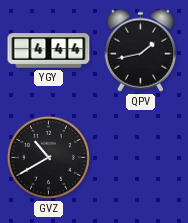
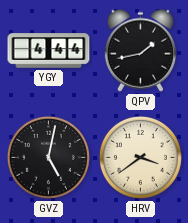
GVZ: 10:40 -> 5:02 (48, 157)
HRV: none -> 3:39 (140, 157)
